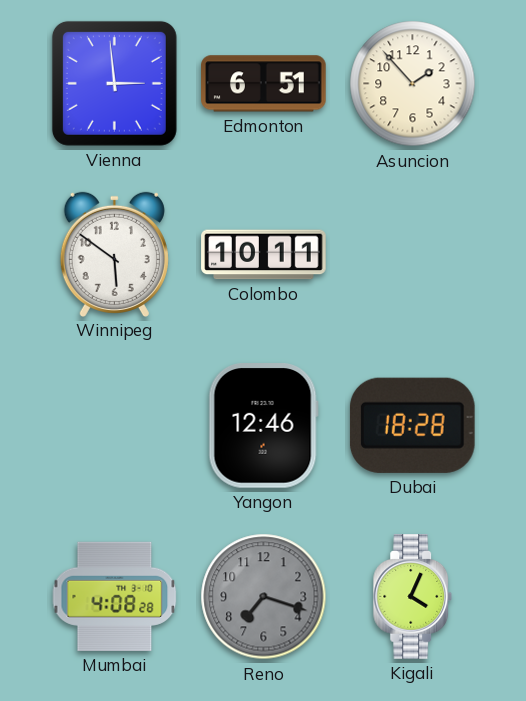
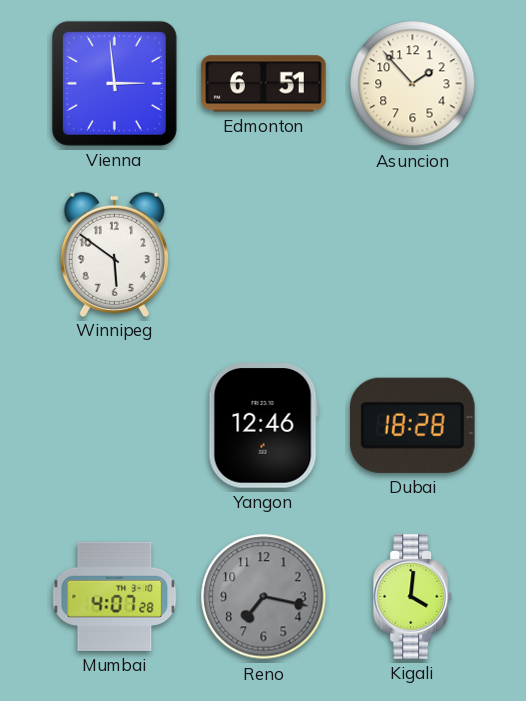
Colombo: 10:11 -> none (264, 255)
Mumbai: 4:08 -> 4:07 (115, 596)
Reno: 7:18 -> 7:17 (264, 597)
Kigali: 4:04 -> 4:01 (413, 597)
